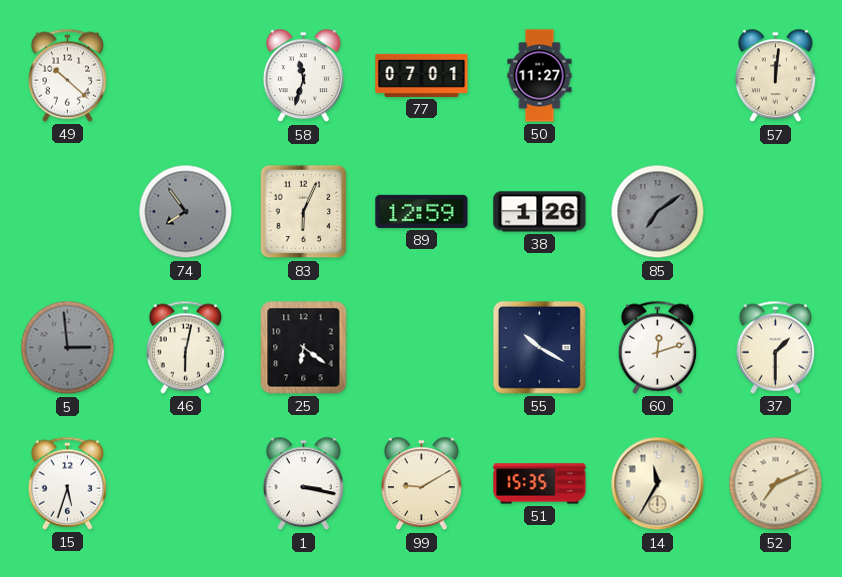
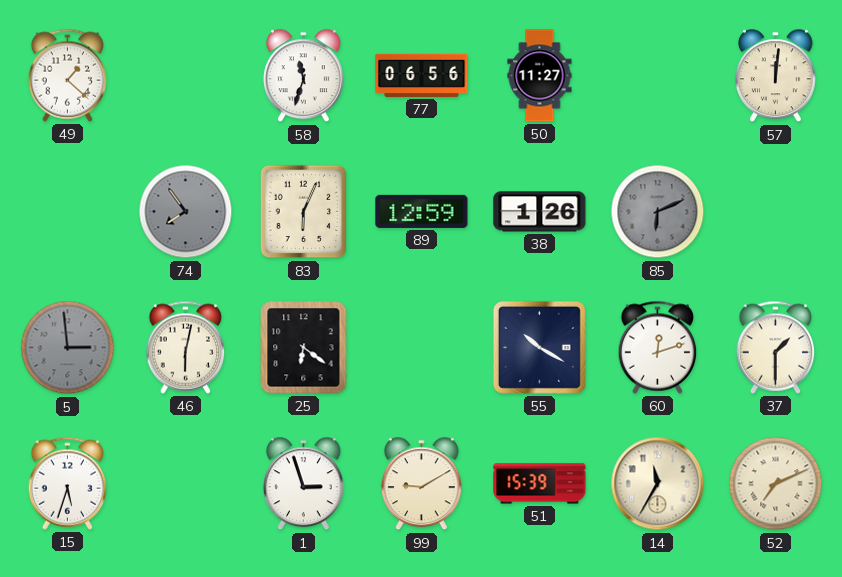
49: 10:22 -> 1:22 (68, 75)
77: 07:01 -> 06:56 (422, 75)
85: 7:09 -> 6:11 (658, 212)
1: 3:17 -> 2:57 (303, 484)
51: 15:35 -> 15:39 (540, 484)
